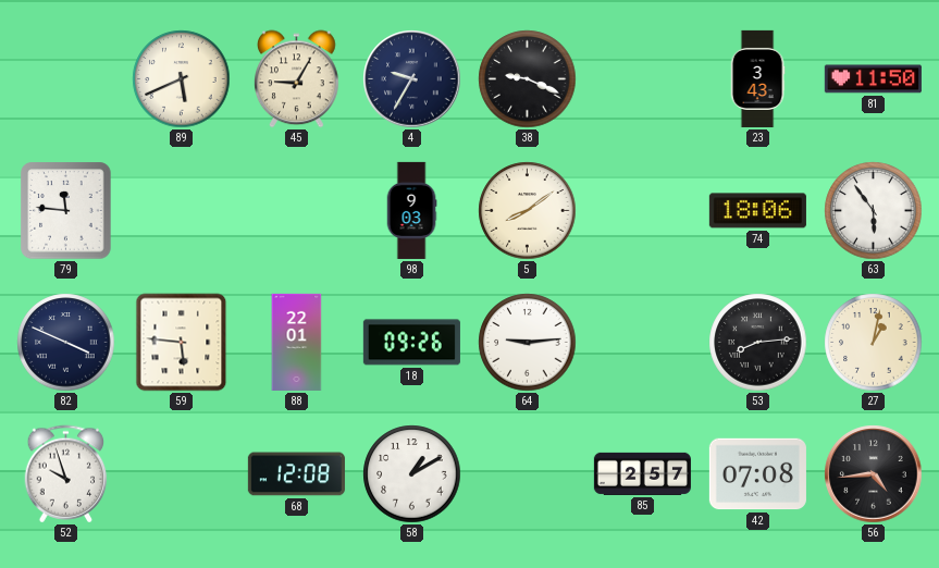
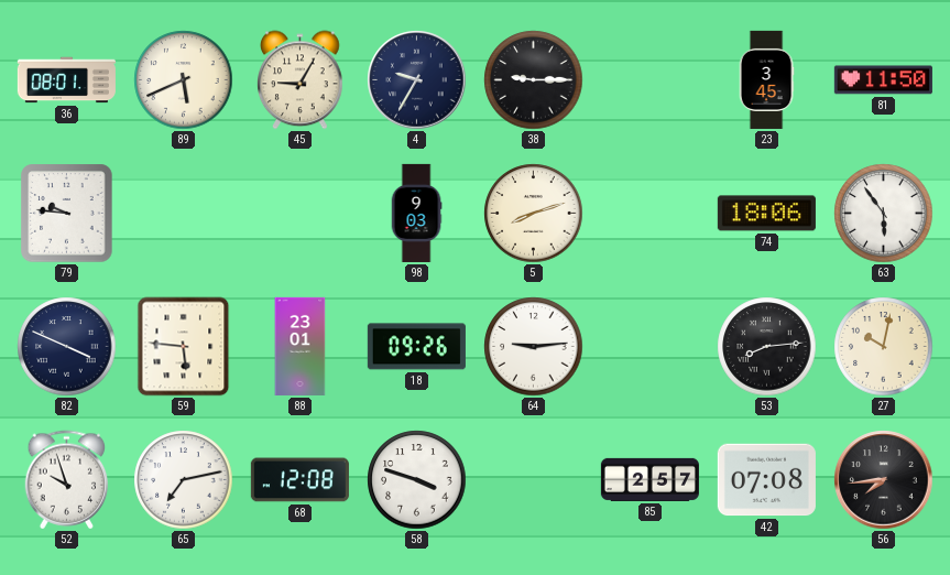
36: none -> 08:01 (66, 80)
38: 9:19 -> 9:15 (534, 80)
23: 3:43 -> 3:45 (766, 79)
79: 11:46 -> 9:46 (67, 214)
5: 8:09 -> 8:12 (534, 214)
88: 22:01 -> 23:01 (301, 346)
27: 1:02 -> 10:02 (884, 347)
65: none -> 7:13 (184, 480)
58: 1:10 -> 3:48 (417, 480)
56: 4:44 -> 7:44 (884, 480)
